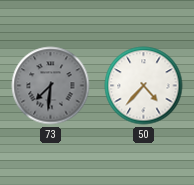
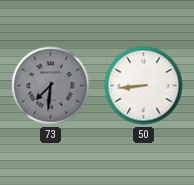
50: 4:37 -> 8:44 (144, 86)
